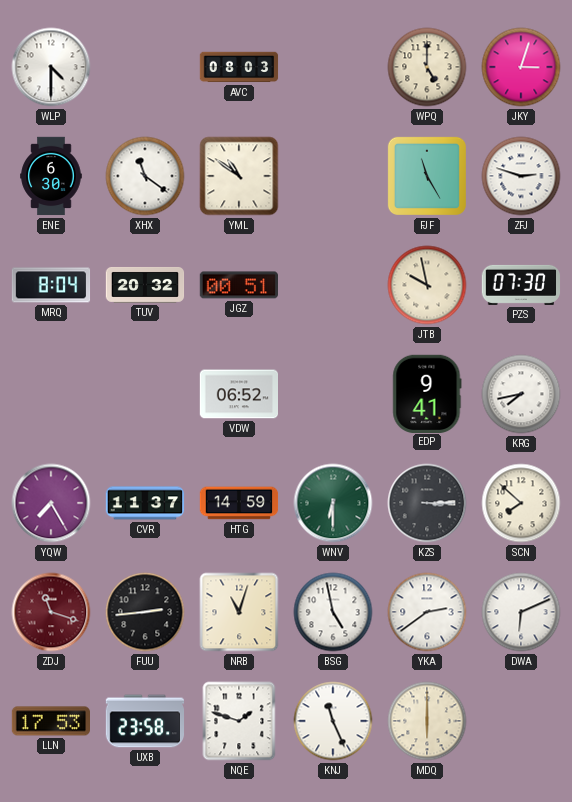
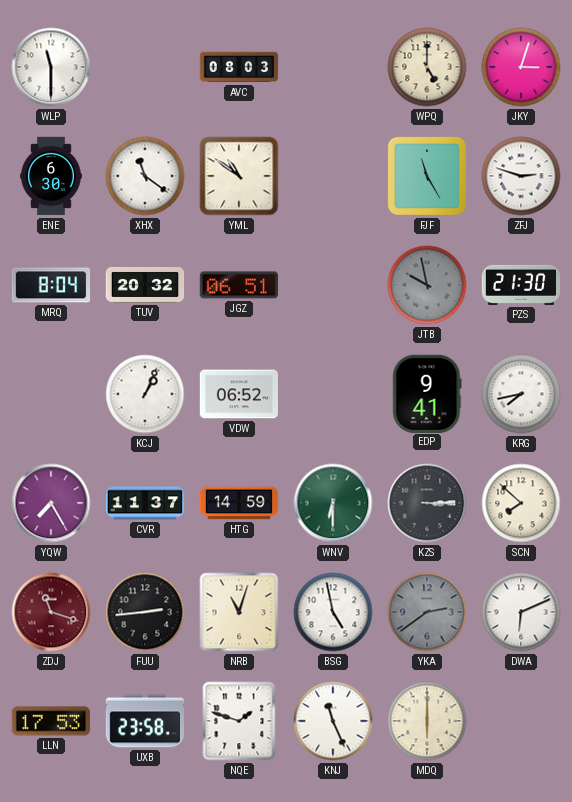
WLP: 4:30 -> 11:30 (51, 67)
JGZ: 00:51 -> 06:51 (238, 285)
JTB dial: cream -> grey (427, 285)
PZS: 07:30 -> 21:30 (521, 285)
KCJ: none -> 1:04 (145, 394)
YKA dial: white -> grey (427, 612)
